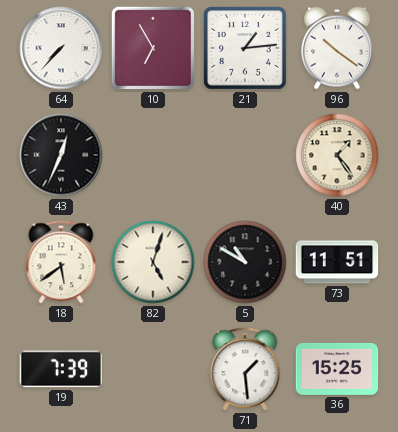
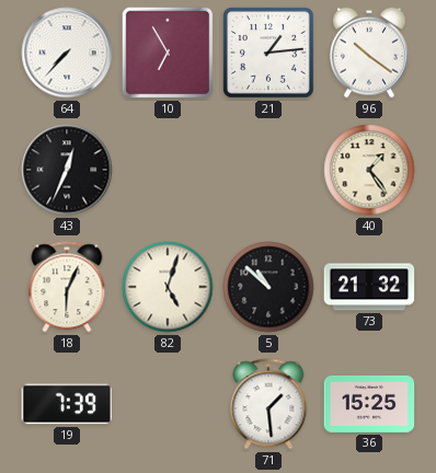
18: 5:39 -> 6:04 (67, 287)
5: 10:50 -> 10:52 (268, 287)
73: 11:51 -> 21:32 (369, 287)
